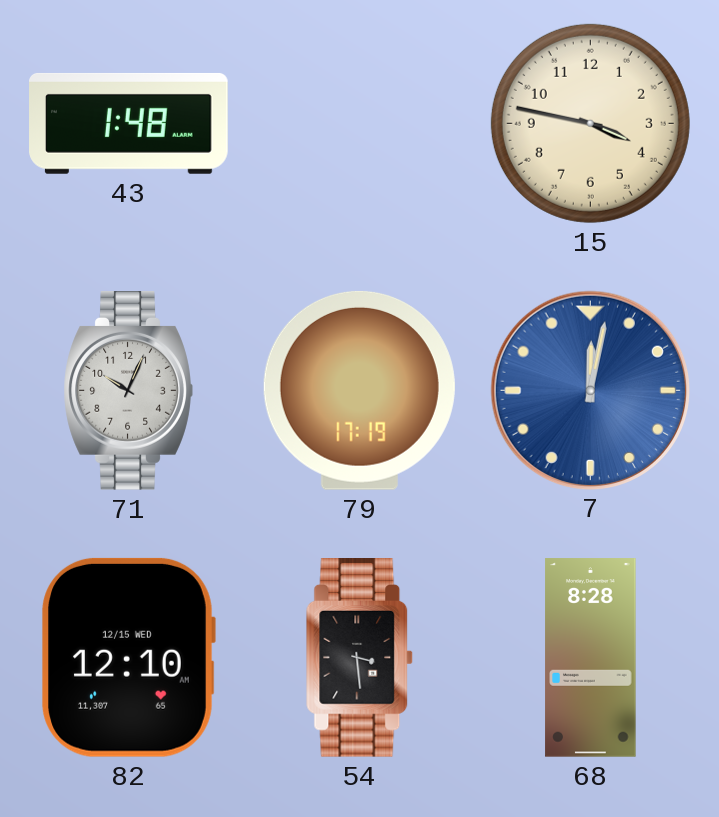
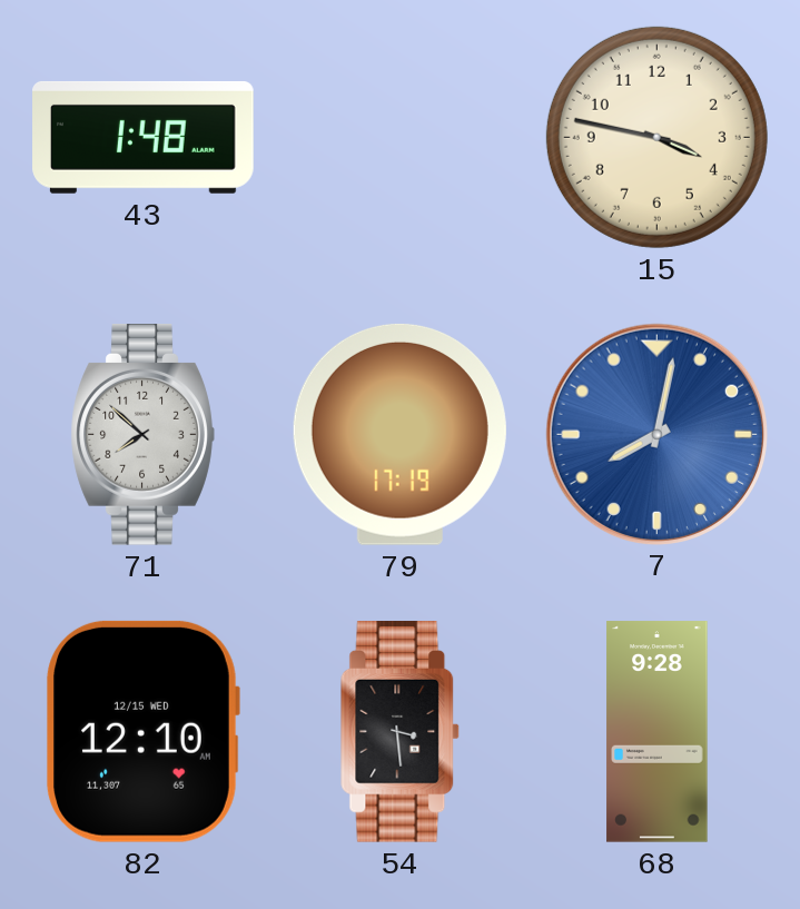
71: 10:04 -> 7:52 (142, 435)
7: 12:02 -> 8:02 (656, 434)
68: 8:28 -> 9:28 (658, 732)
